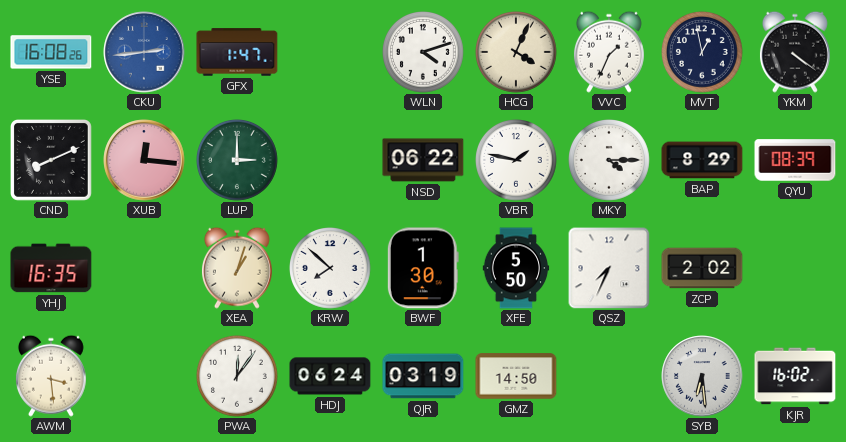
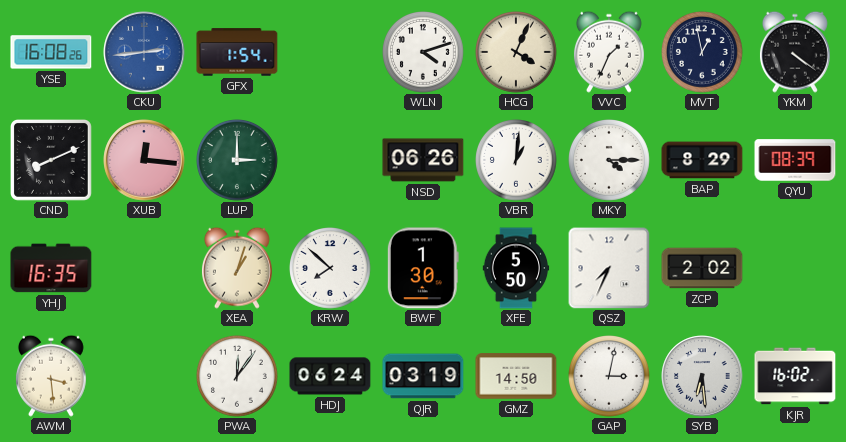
GFX: 1:47 -> 1:54 (237, 52)
NSD: 06:22 -> 06:26 (423, 160)
VBR: 1:47 -> 1:01 (517, 161)
GAP: none -> 3:02 (610, 377)
